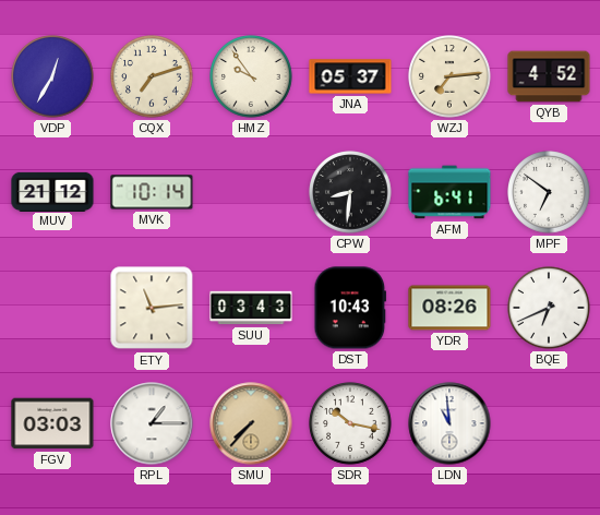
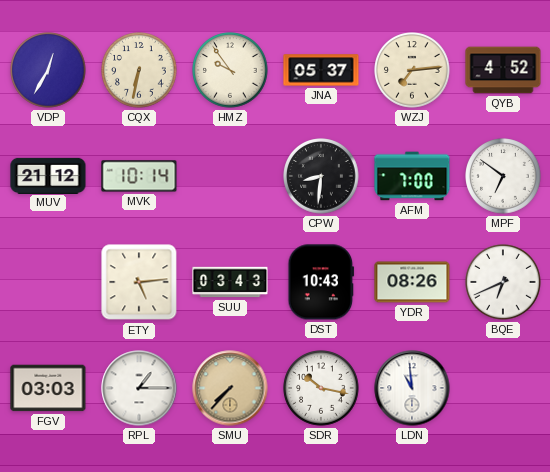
CQX: 7:12 -> 6:32 (139, 70)
AFM: 6:41 -> 7:00 (412, 176)
ETY: 11:14 -> 5:14 (139, 282)
